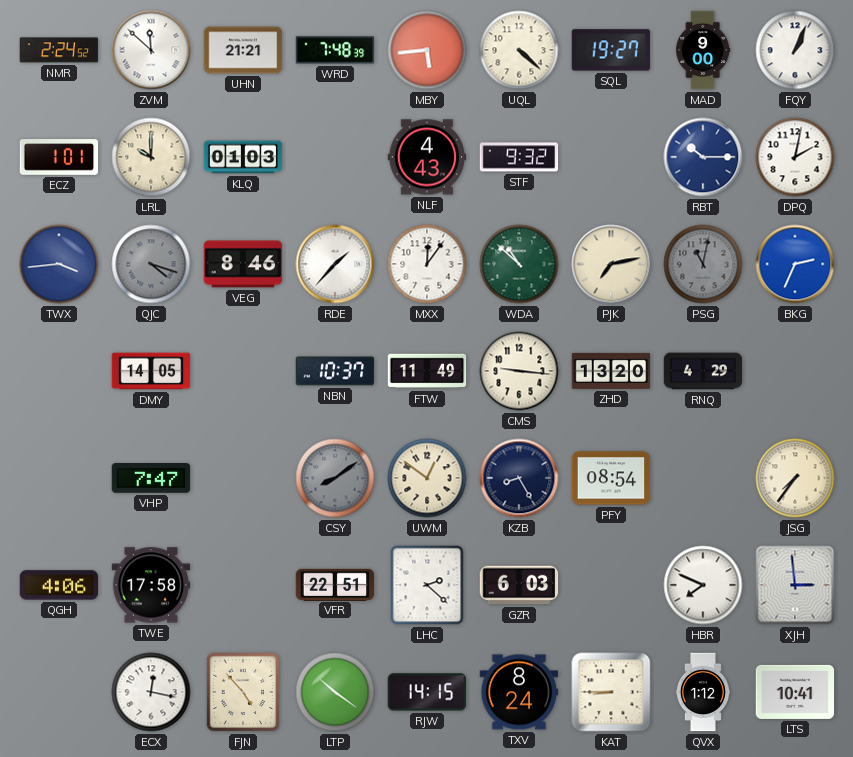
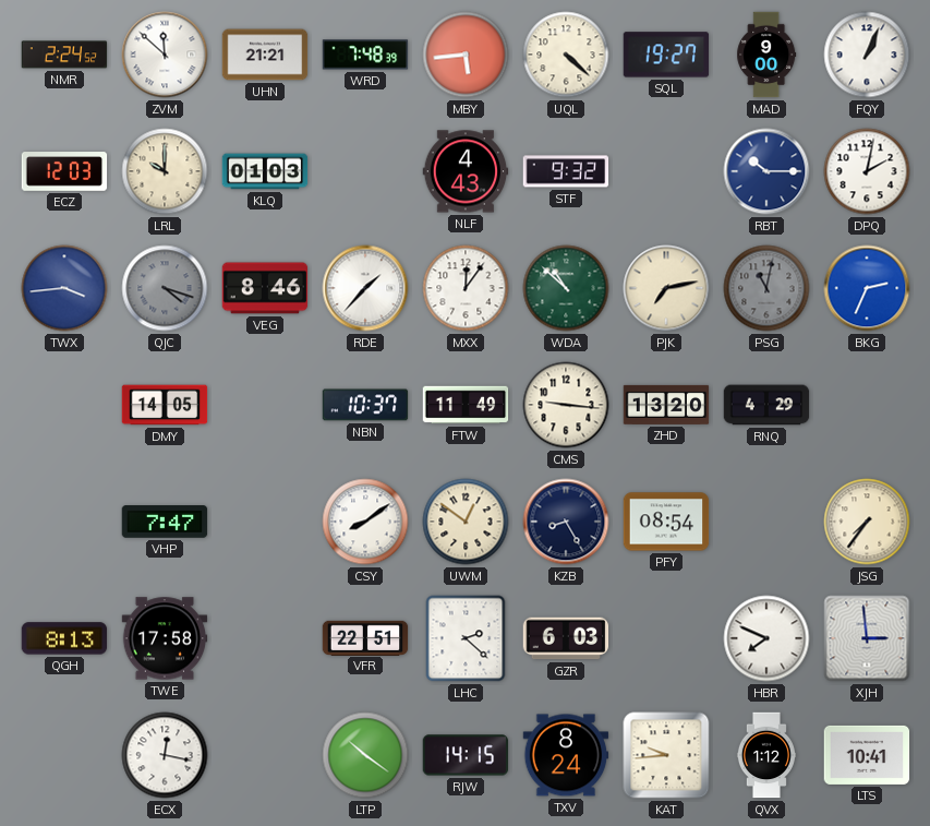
ECZ: 1:01 -> 12:03 (64, 171)
CSY dial: grey -> white (365, 522)
QGH: 4:06 -> 8:13 (64, 638)
FJN: 4:53 -> none (243, 692)
KAT: 8:45 -> 9:44 (666, 755)
